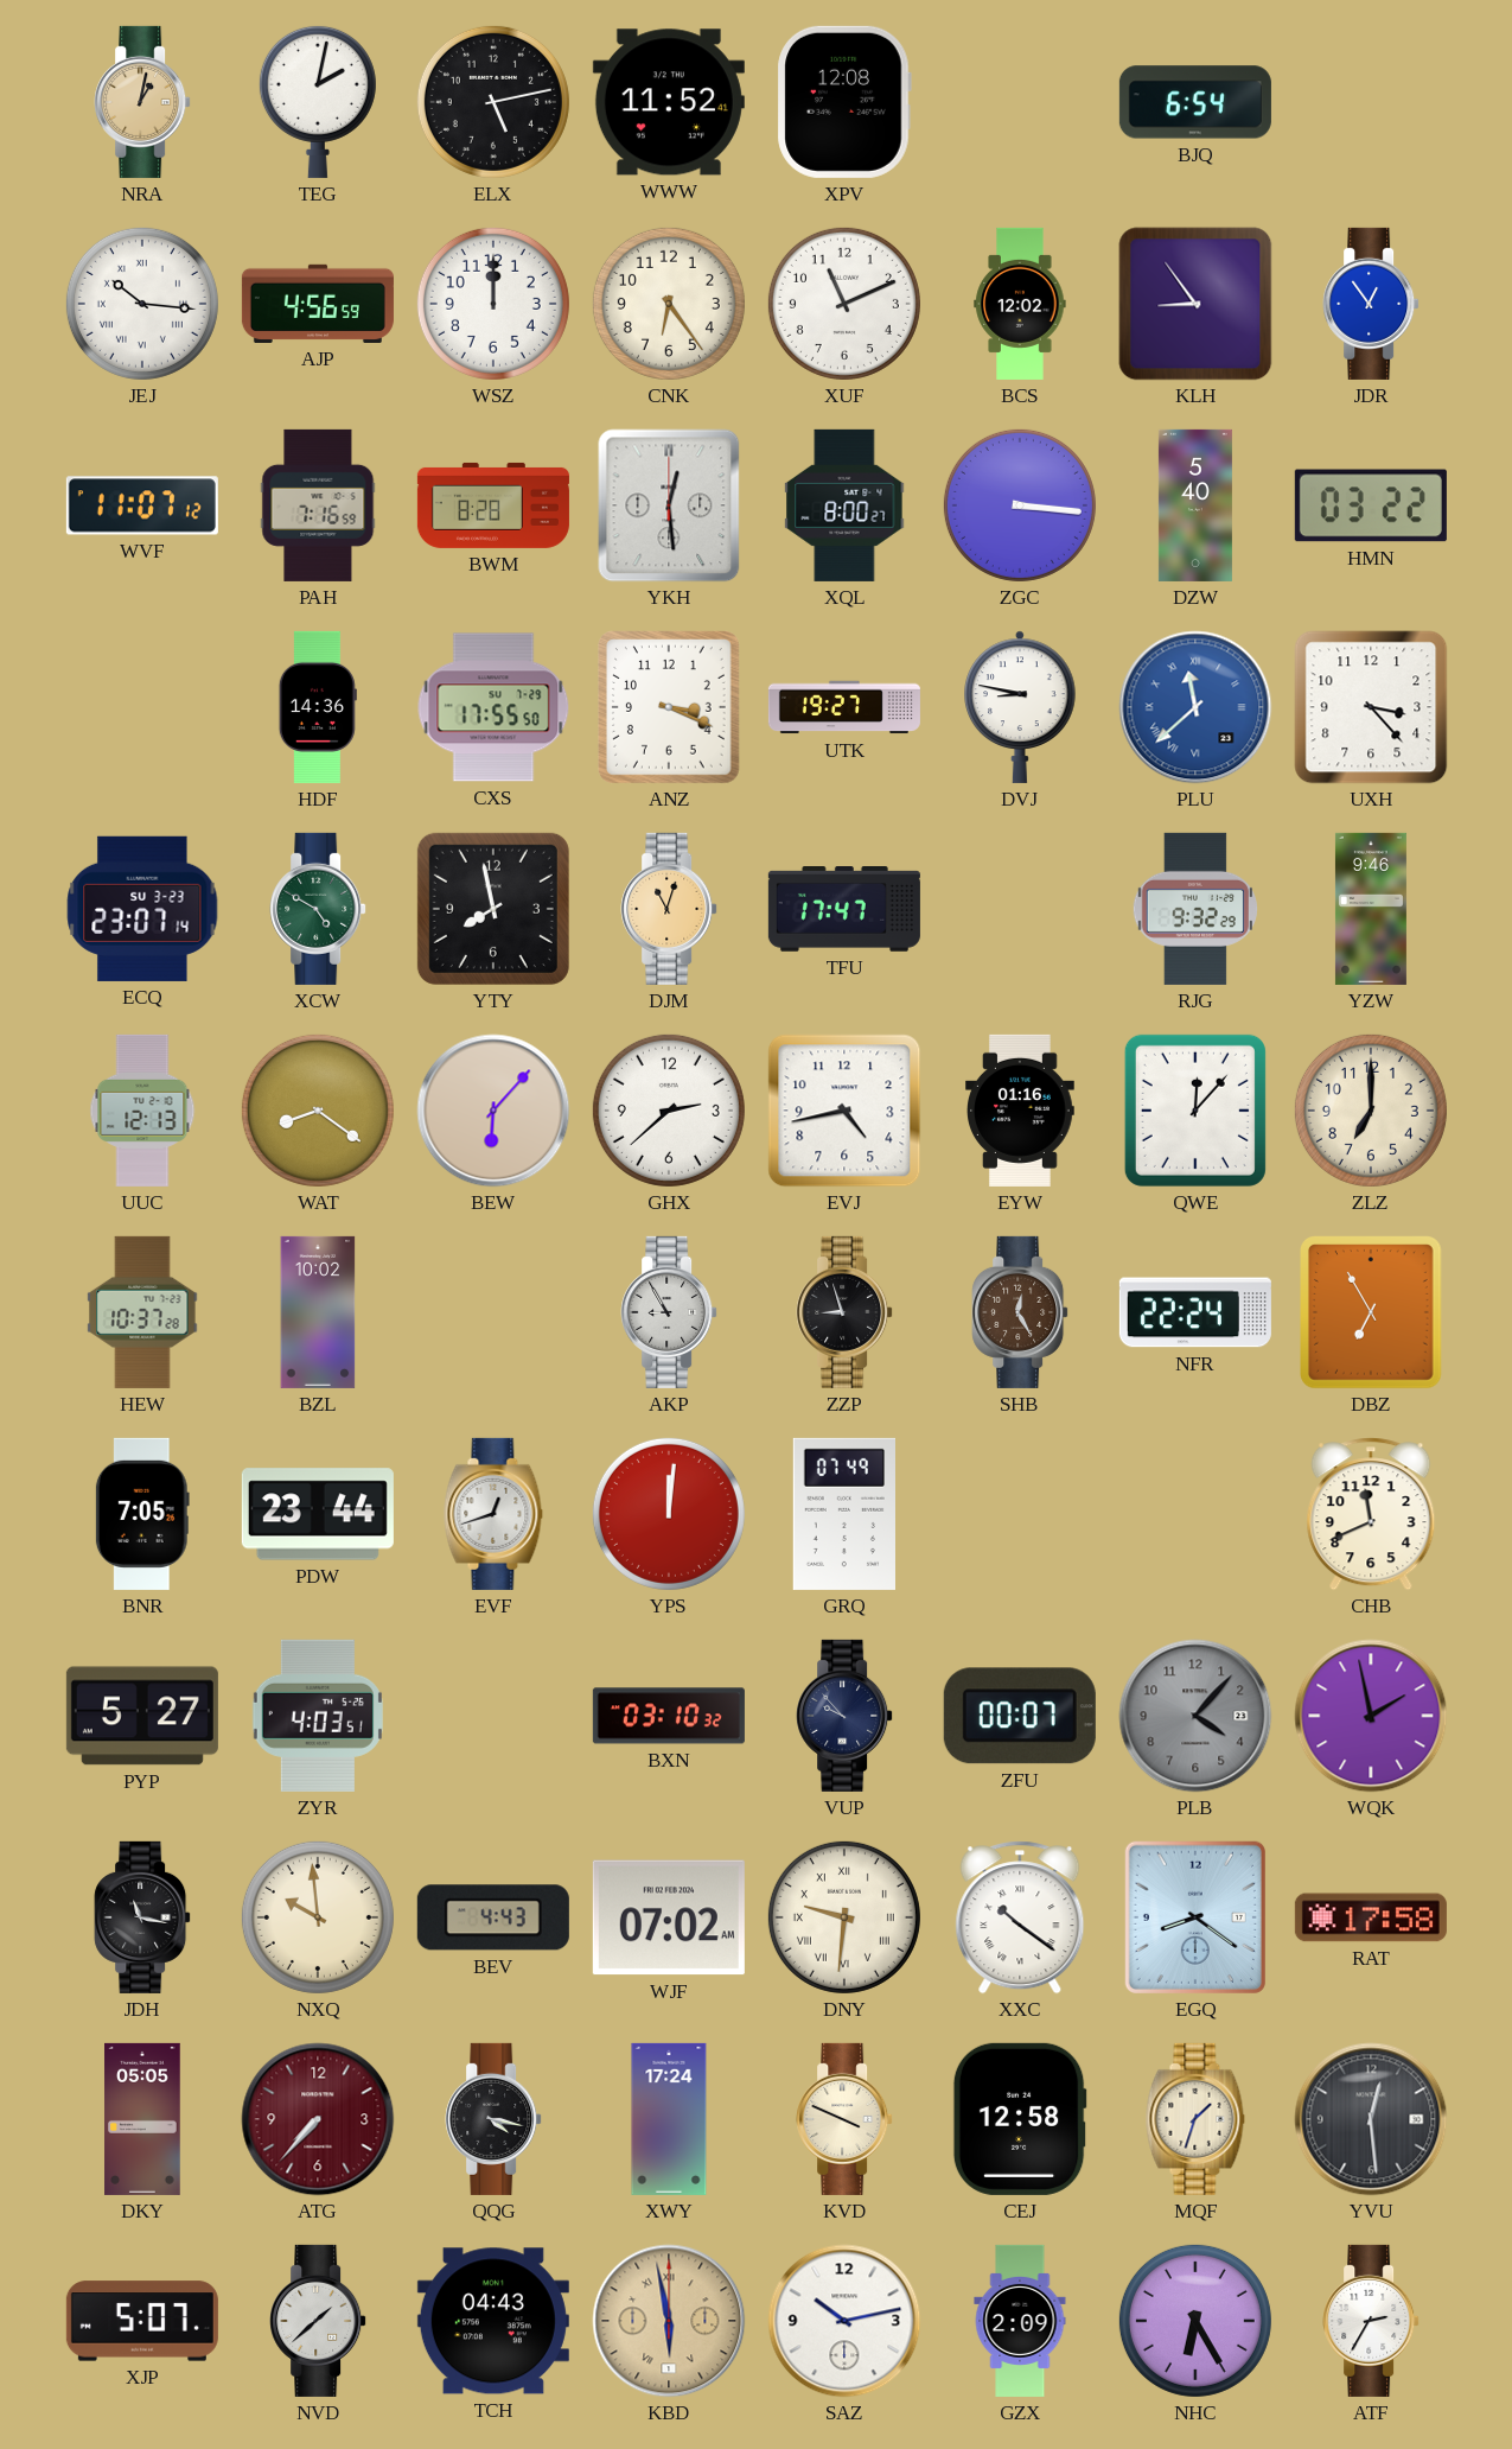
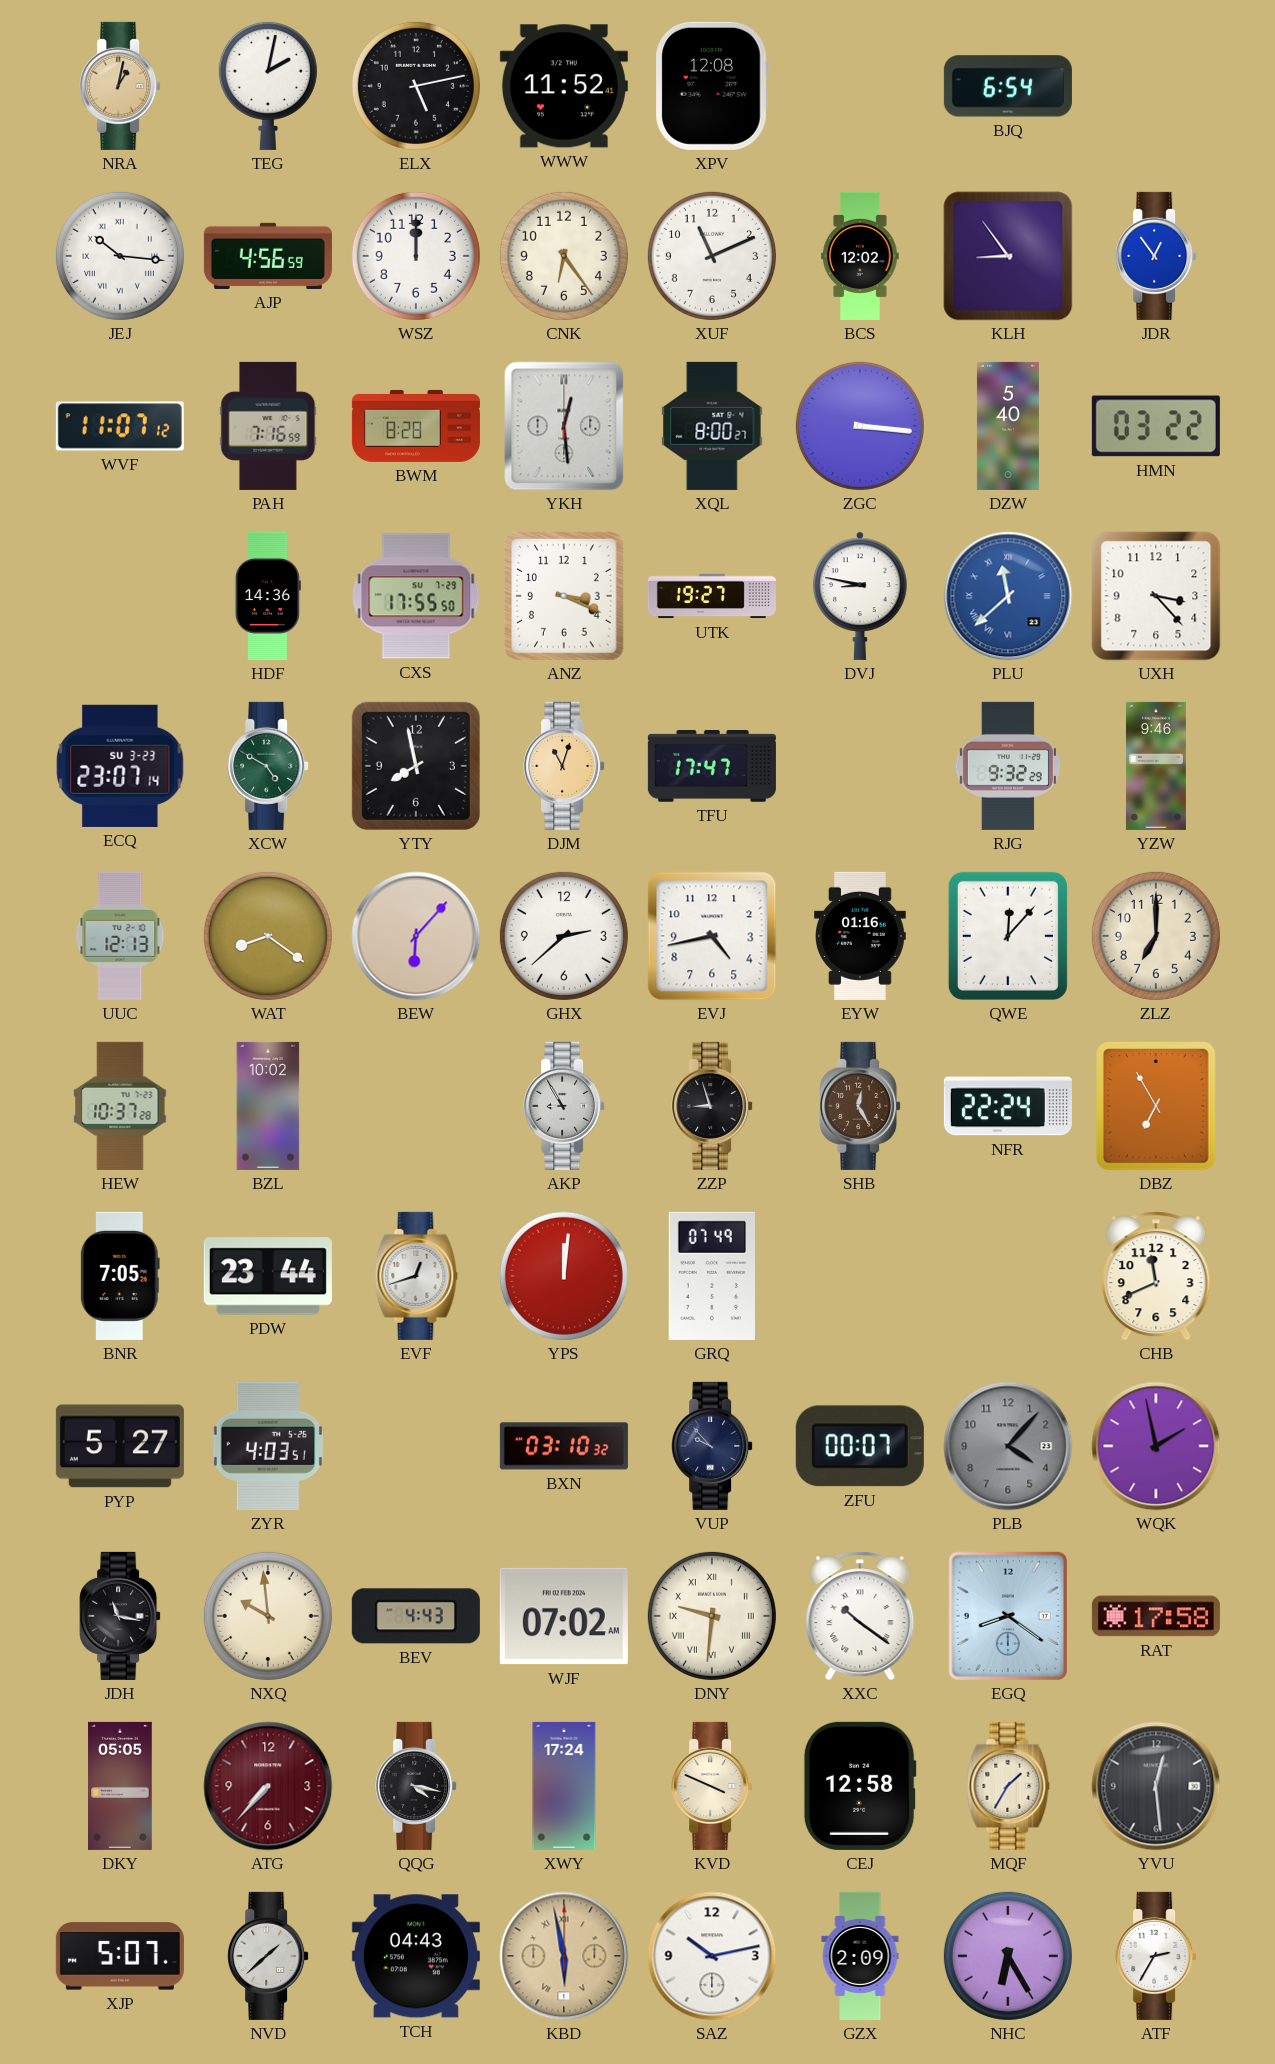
MQF: 1:33 -> 1:35 (1008, 1786)
